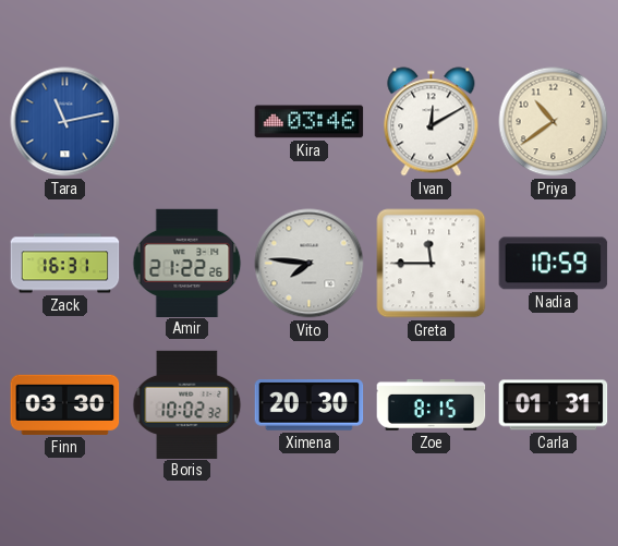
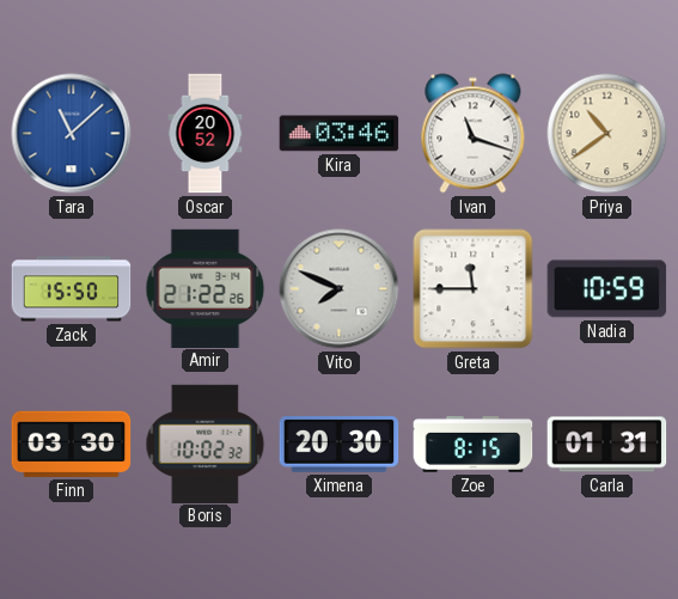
Tara: 11:13 -> 11:08 (72, 134)
Oscar: none -> 20:52 (206, 134)
Ivan: 12:10 -> 11:18 (474, 134)
Zack: 16:31 -> 15:50 (72, 289)
Vito: 7:46 -> 7:49 (340, 289)
